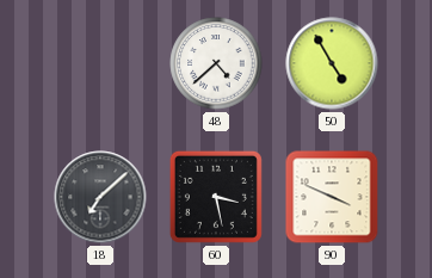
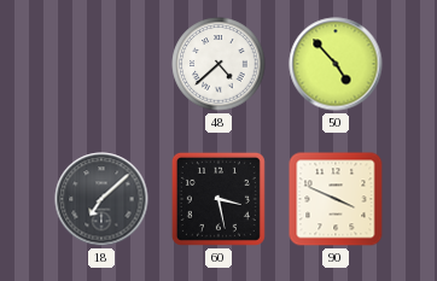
50: 4:55 -> 4:53 (336, 64)
